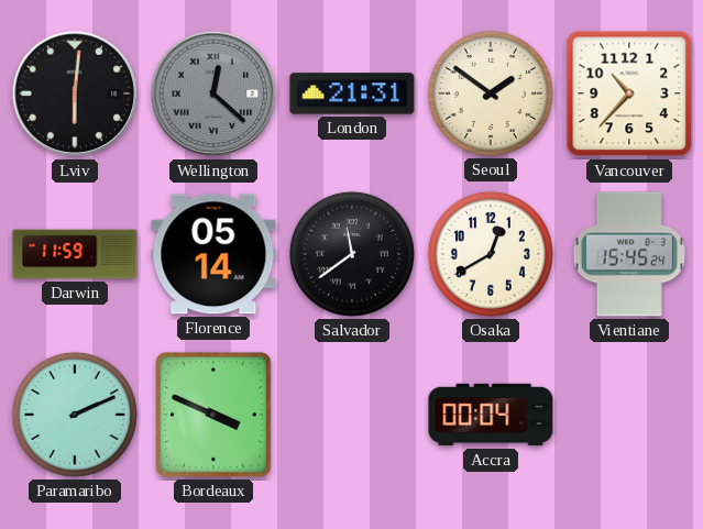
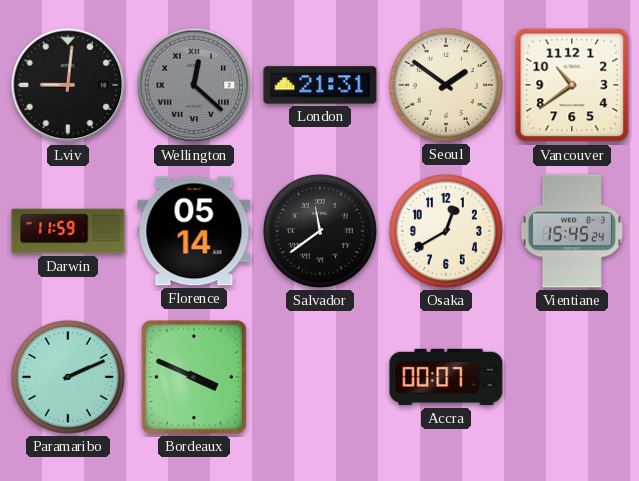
Lviv: 6:01 -> 9:01 (68, 85)
Vancouver: 10:37 -> 10:39 (572, 85)
Accra: 00:04 -> 00:07 (446, 377)
